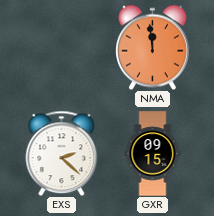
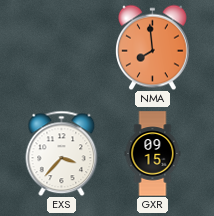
NMA: 11:59 -> 7:59 (153, 47)
EXS: 2:22 -> 3:37 (62, 153)
